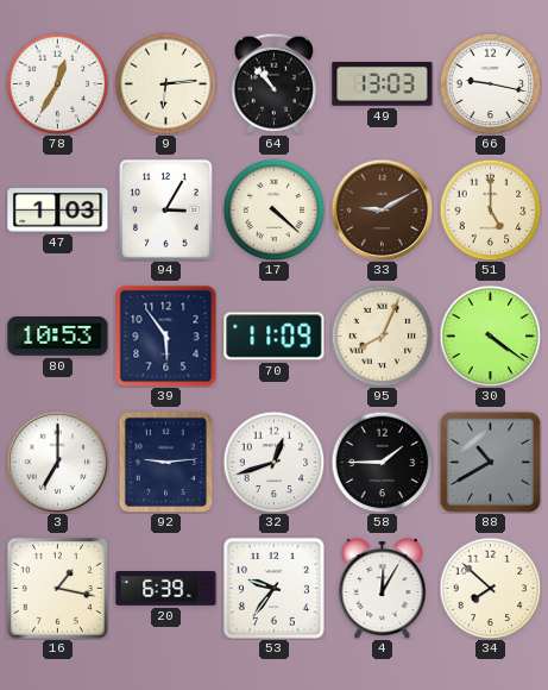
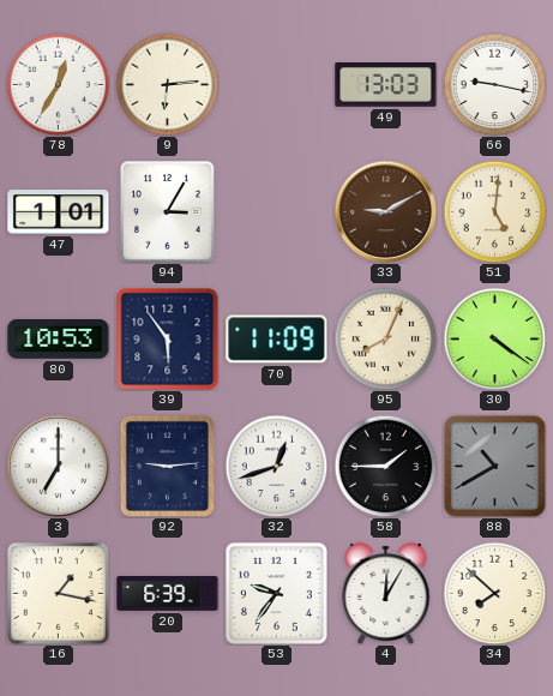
64: 10:53 -> none (273, 83)
47: 1:03 -> 1:01 (59, 212)
17: 4:22 -> none (273, 209)
51: 5:00 -> 5:01 (494, 211)
